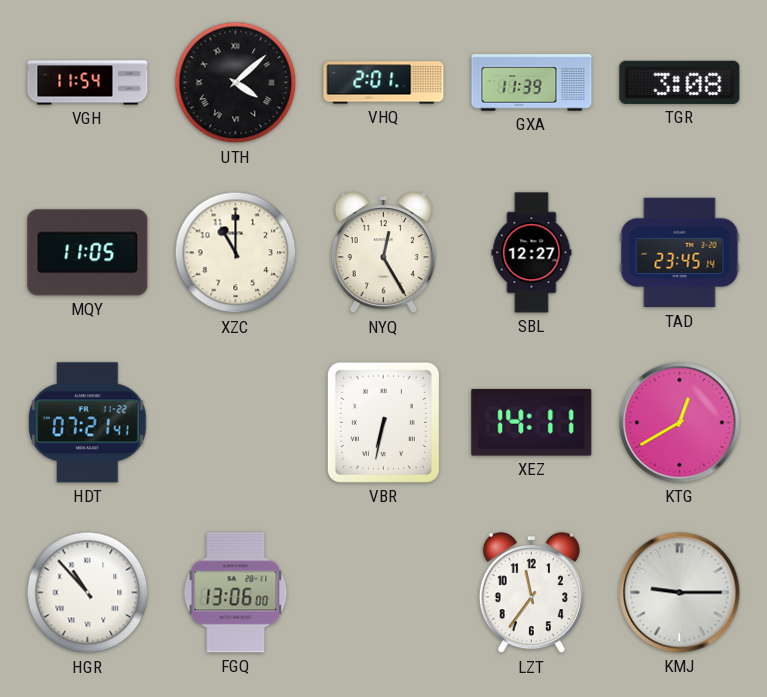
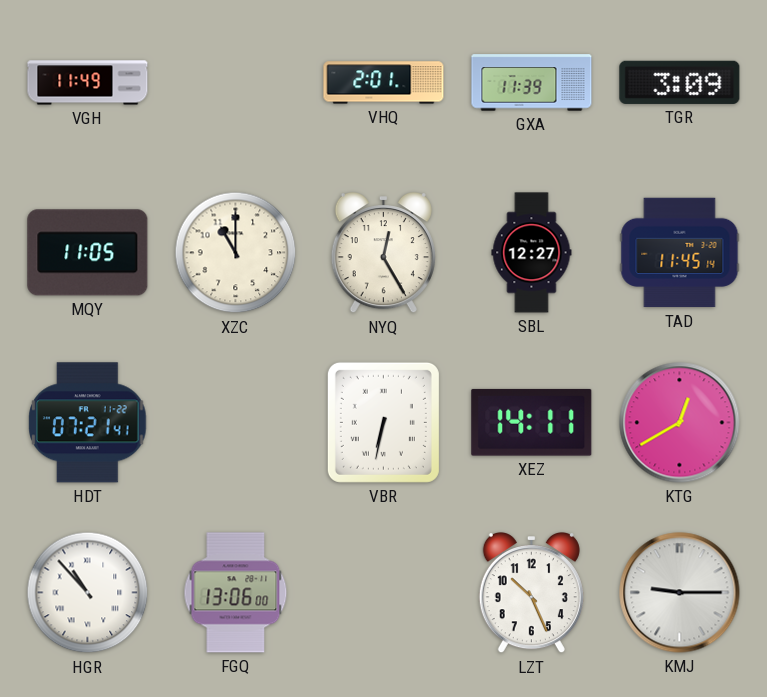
VGH: 11:54 -> 11:49 (88, 83)
UTH: 4:08 -> none (236, 83)
TGR: 3:08 -> 3:09 (680, 82)
TAD: 23:45 -> 11:45 (680, 253)
LZT: 11:36 -> 10:26 (531, 594)
